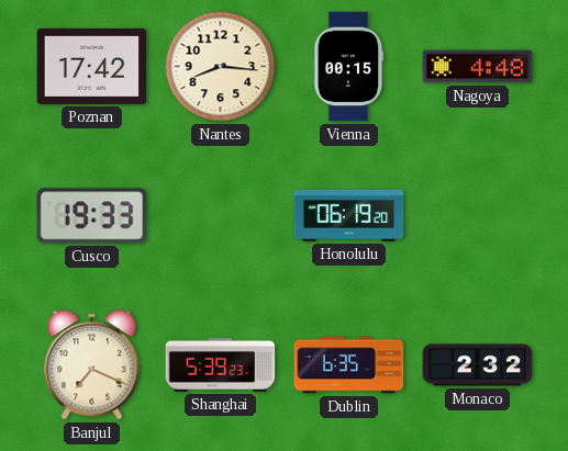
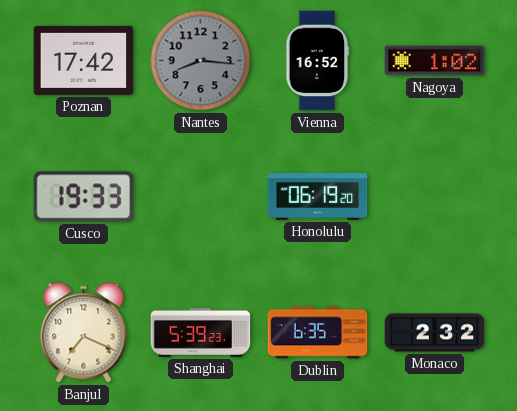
Nantes dial: cream -> grey (201, 61)
Vienna: 00:15 -> 16:52 (318, 61)
Nagoya: 4:48 -> 1:02 (435, 61)
